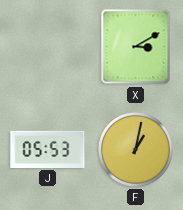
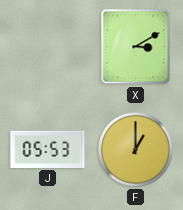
F: 1:02 -> 1:00 (136, 150)
